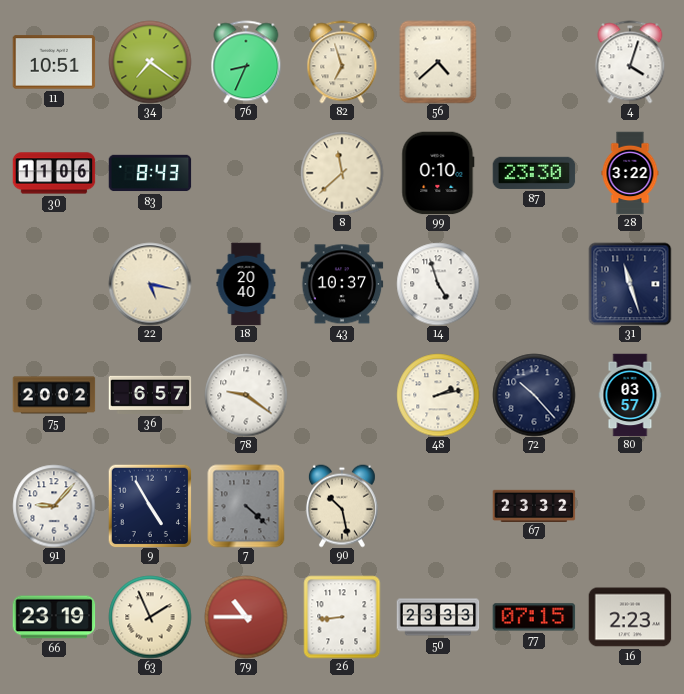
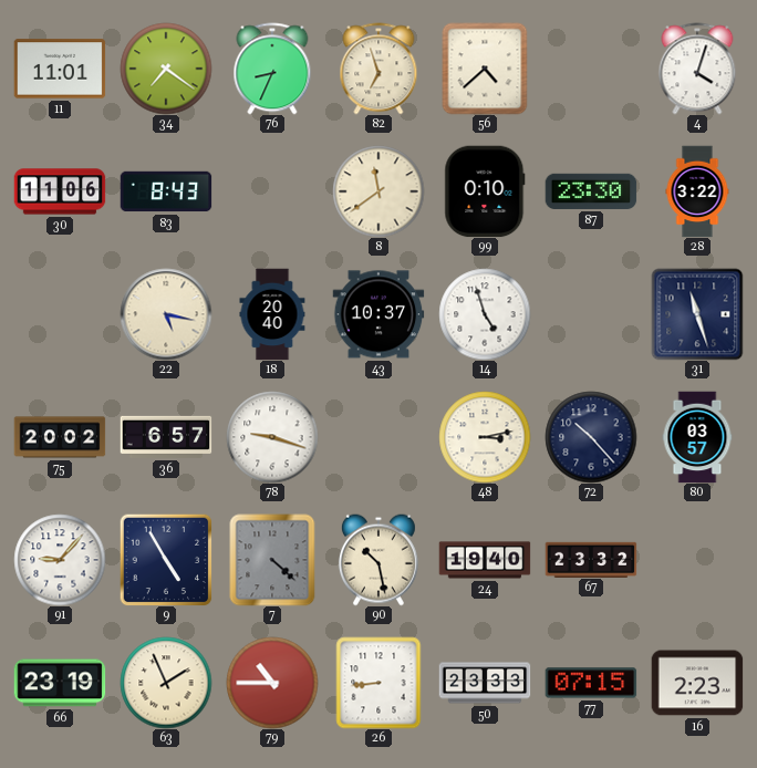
11: 10:51 -> 11:01 (60, 69)
8: 11:38 -> 11:39 (378, 191)
78: 9:21 -> 9:18 (272, 437)
48: 2:13 -> 3:13 (485, 437)
24: none -> 19:40 (485, 560)
